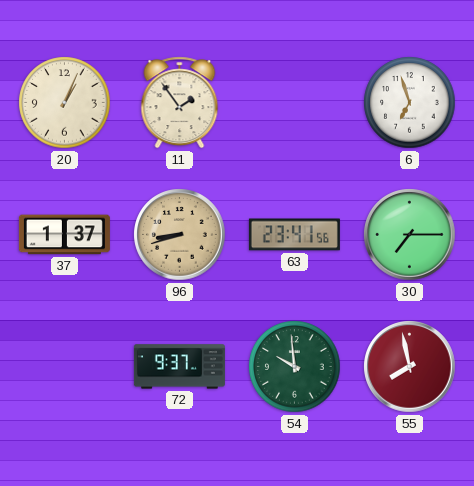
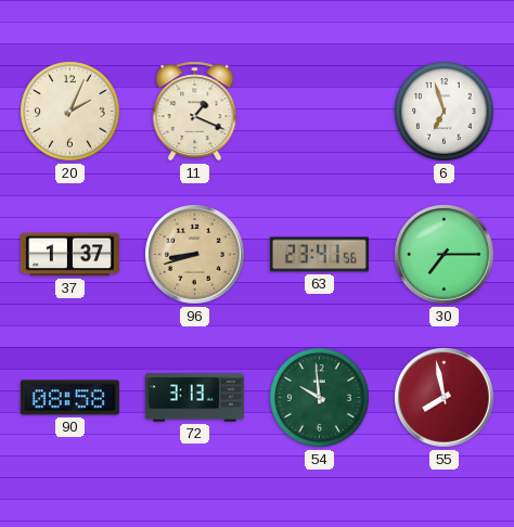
20: 1:04 -> 2:04 (70, 112)
11: 1:54 -> 1:19 (195, 112)
90: none -> 08:58 (69, 398)
72: 9:37 -> 3:13 (194, 398)
